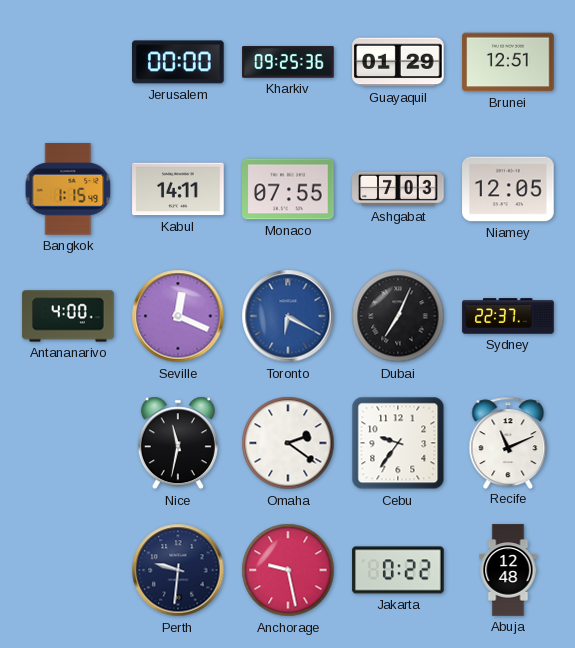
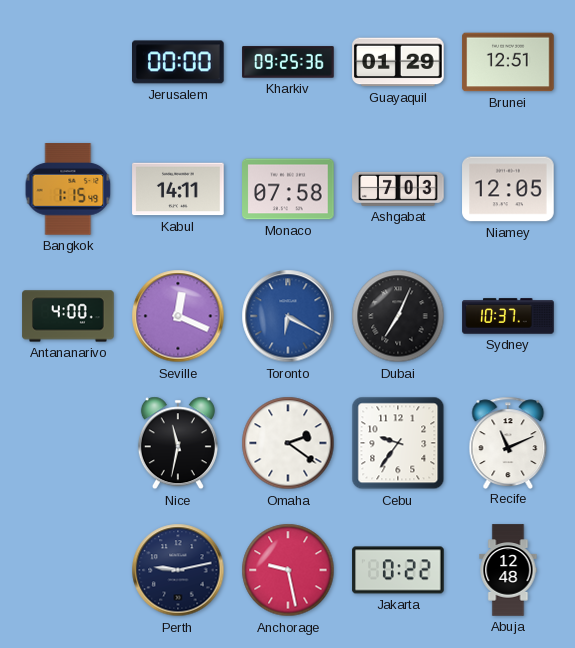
Monaco: 07:55 -> 07:58 (288, 189)
Sydney: 22:37 -> 10:37 (508, 316)
Perth: 9:31 -> 9:13 (178, 570)
